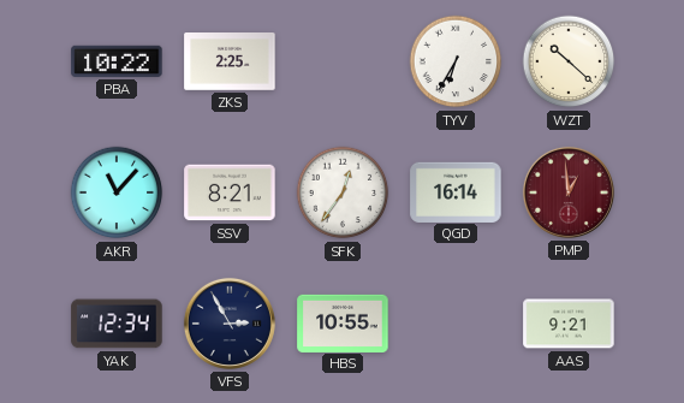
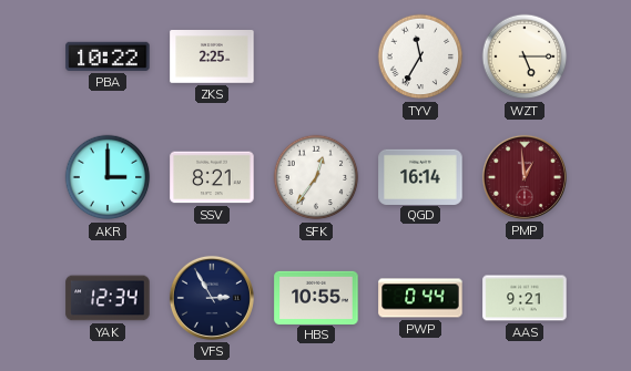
TYV: 6:35 -> 11:35 (420, 56)
WZT: 10:22 -> 5:15 (525, 56)
AKR: 11:07 -> 3:00 (108, 177)
PWP: none -> 0:44 (420, 298)
